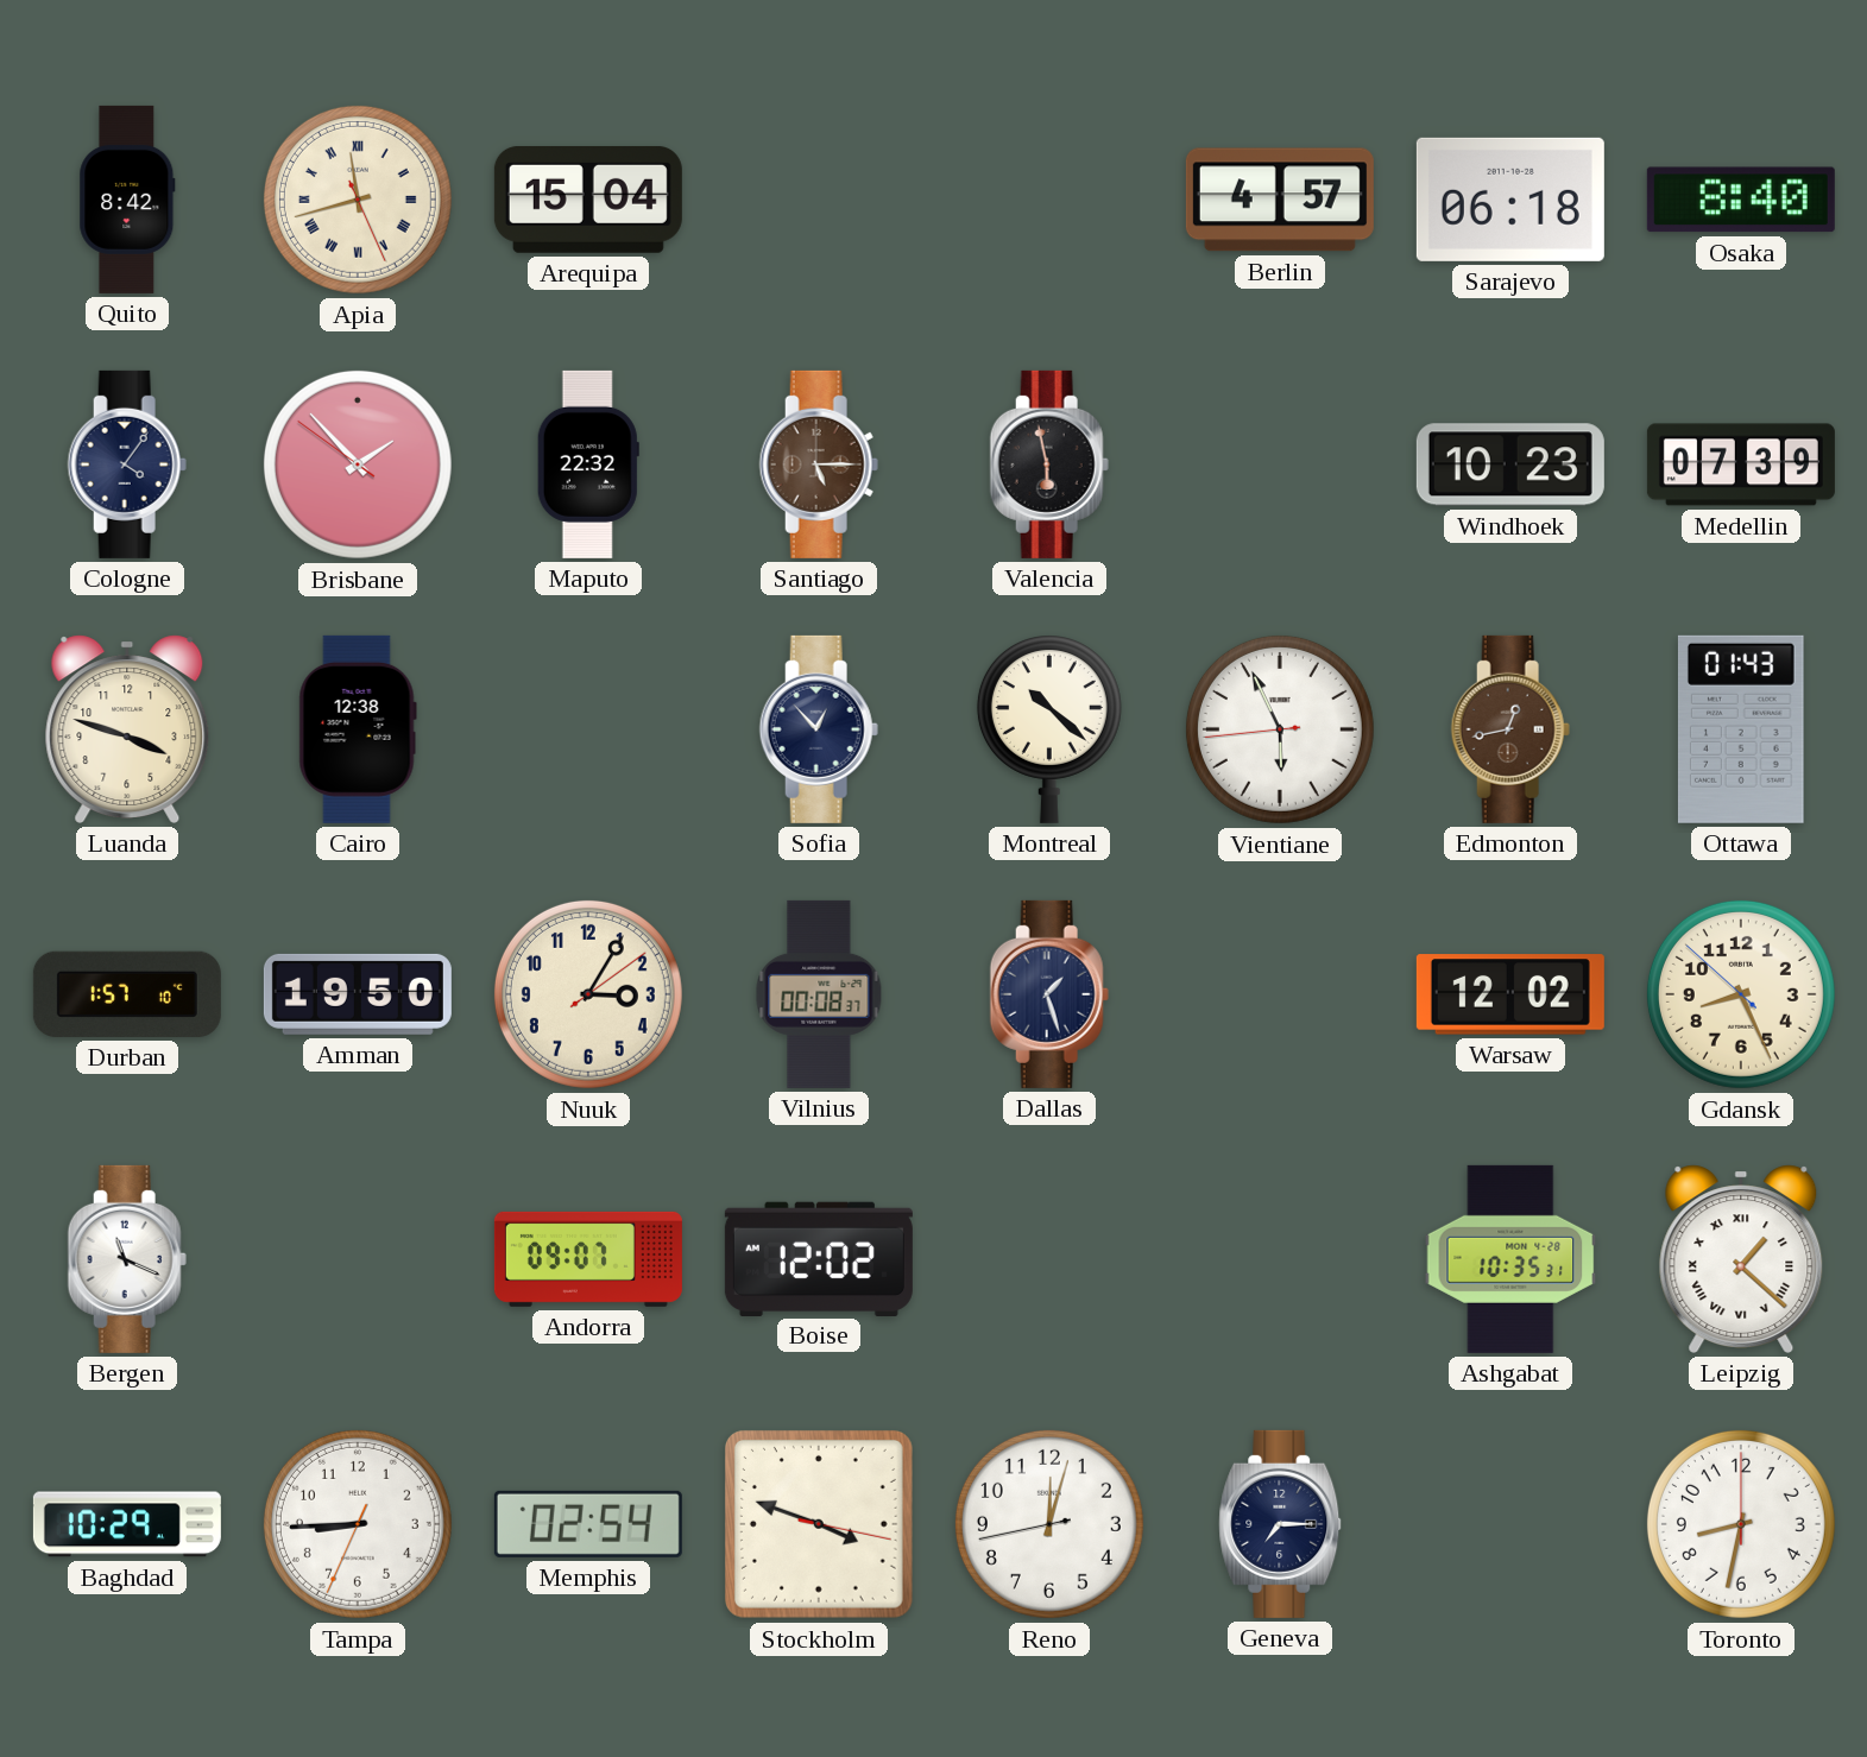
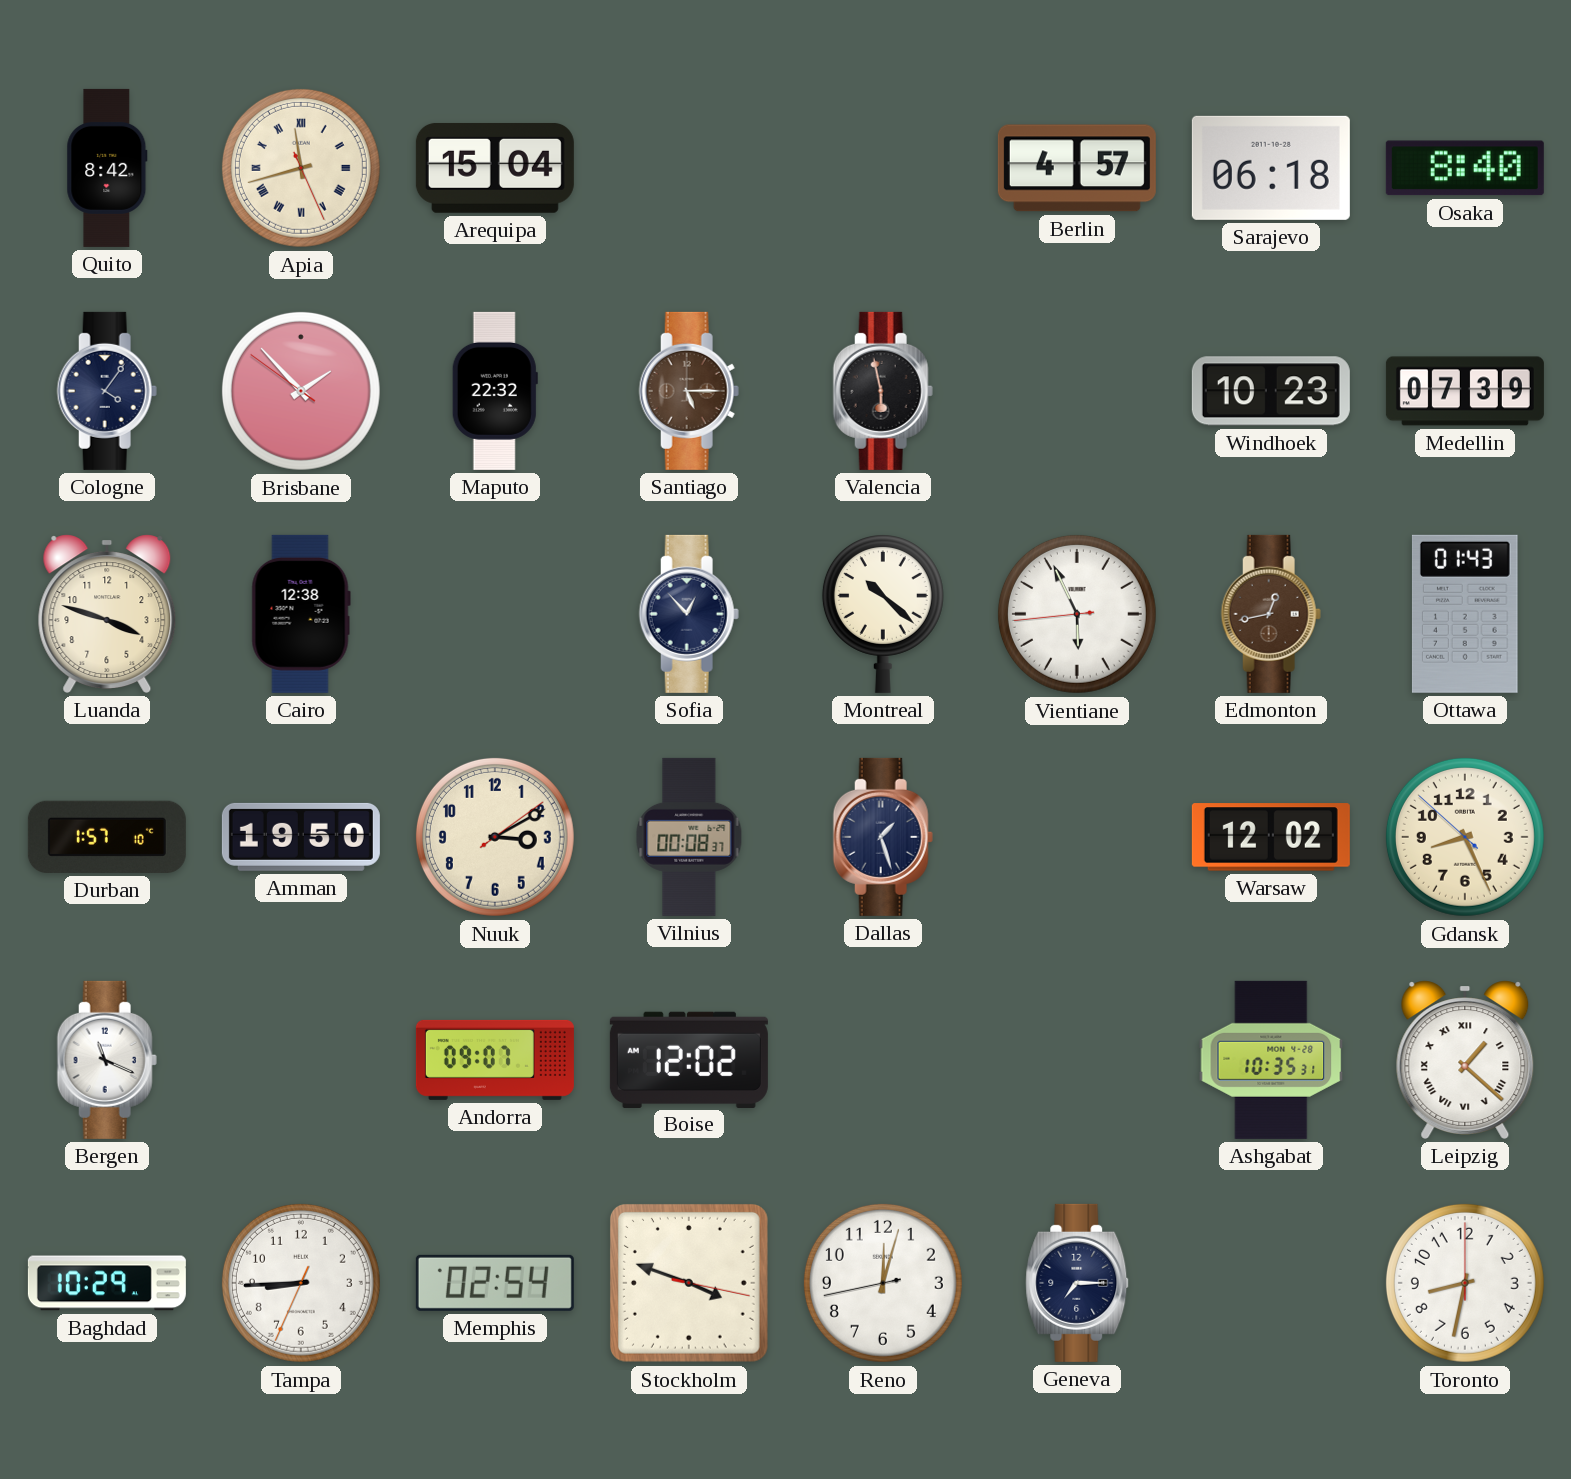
Nuuk: 3:05 -> 3:10 (495, 837)
